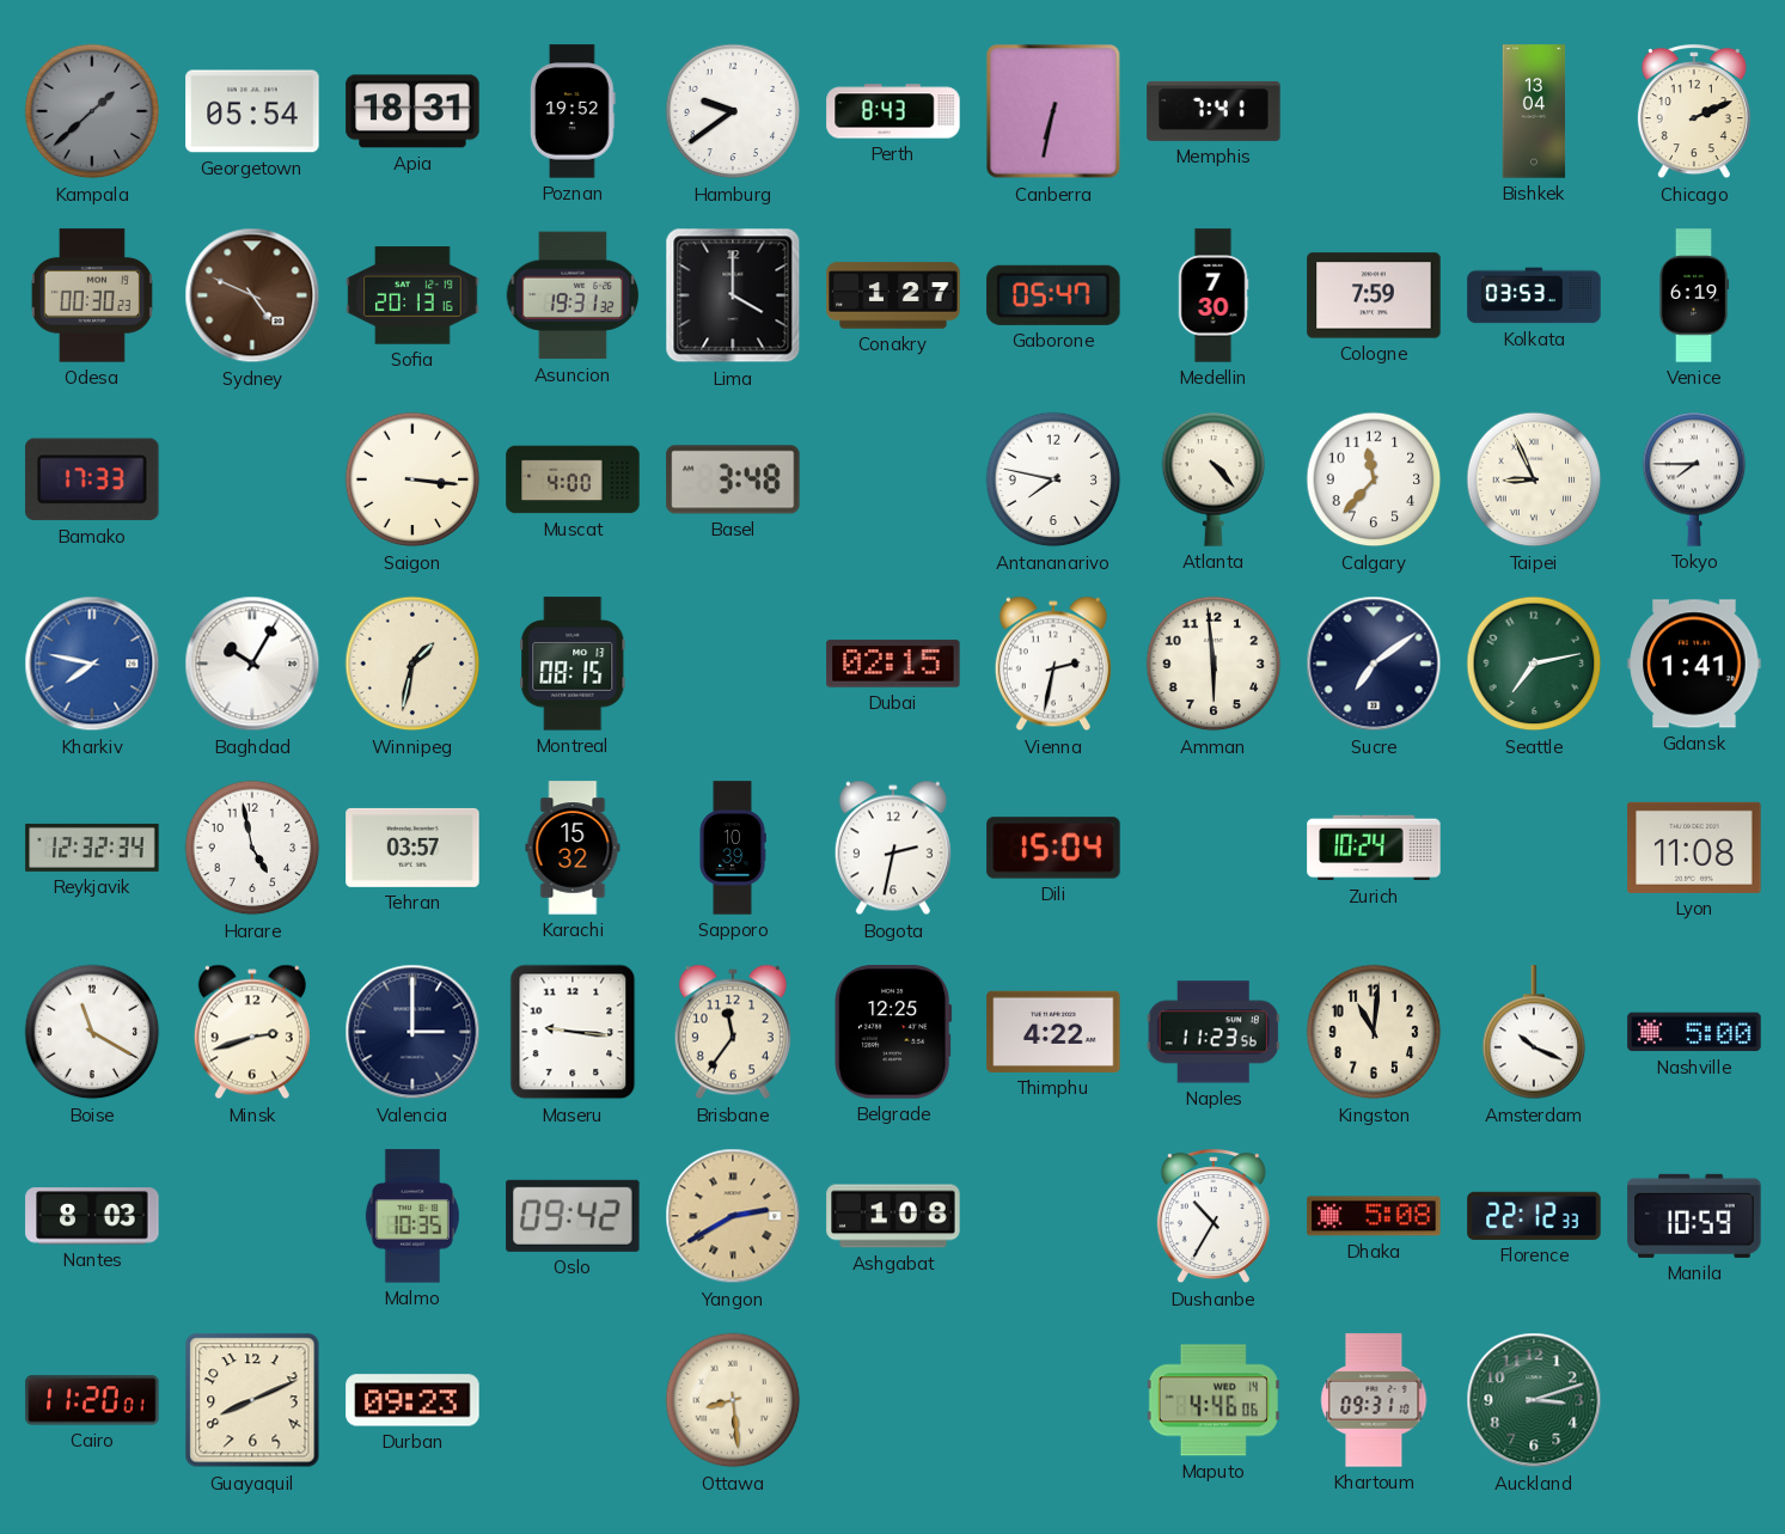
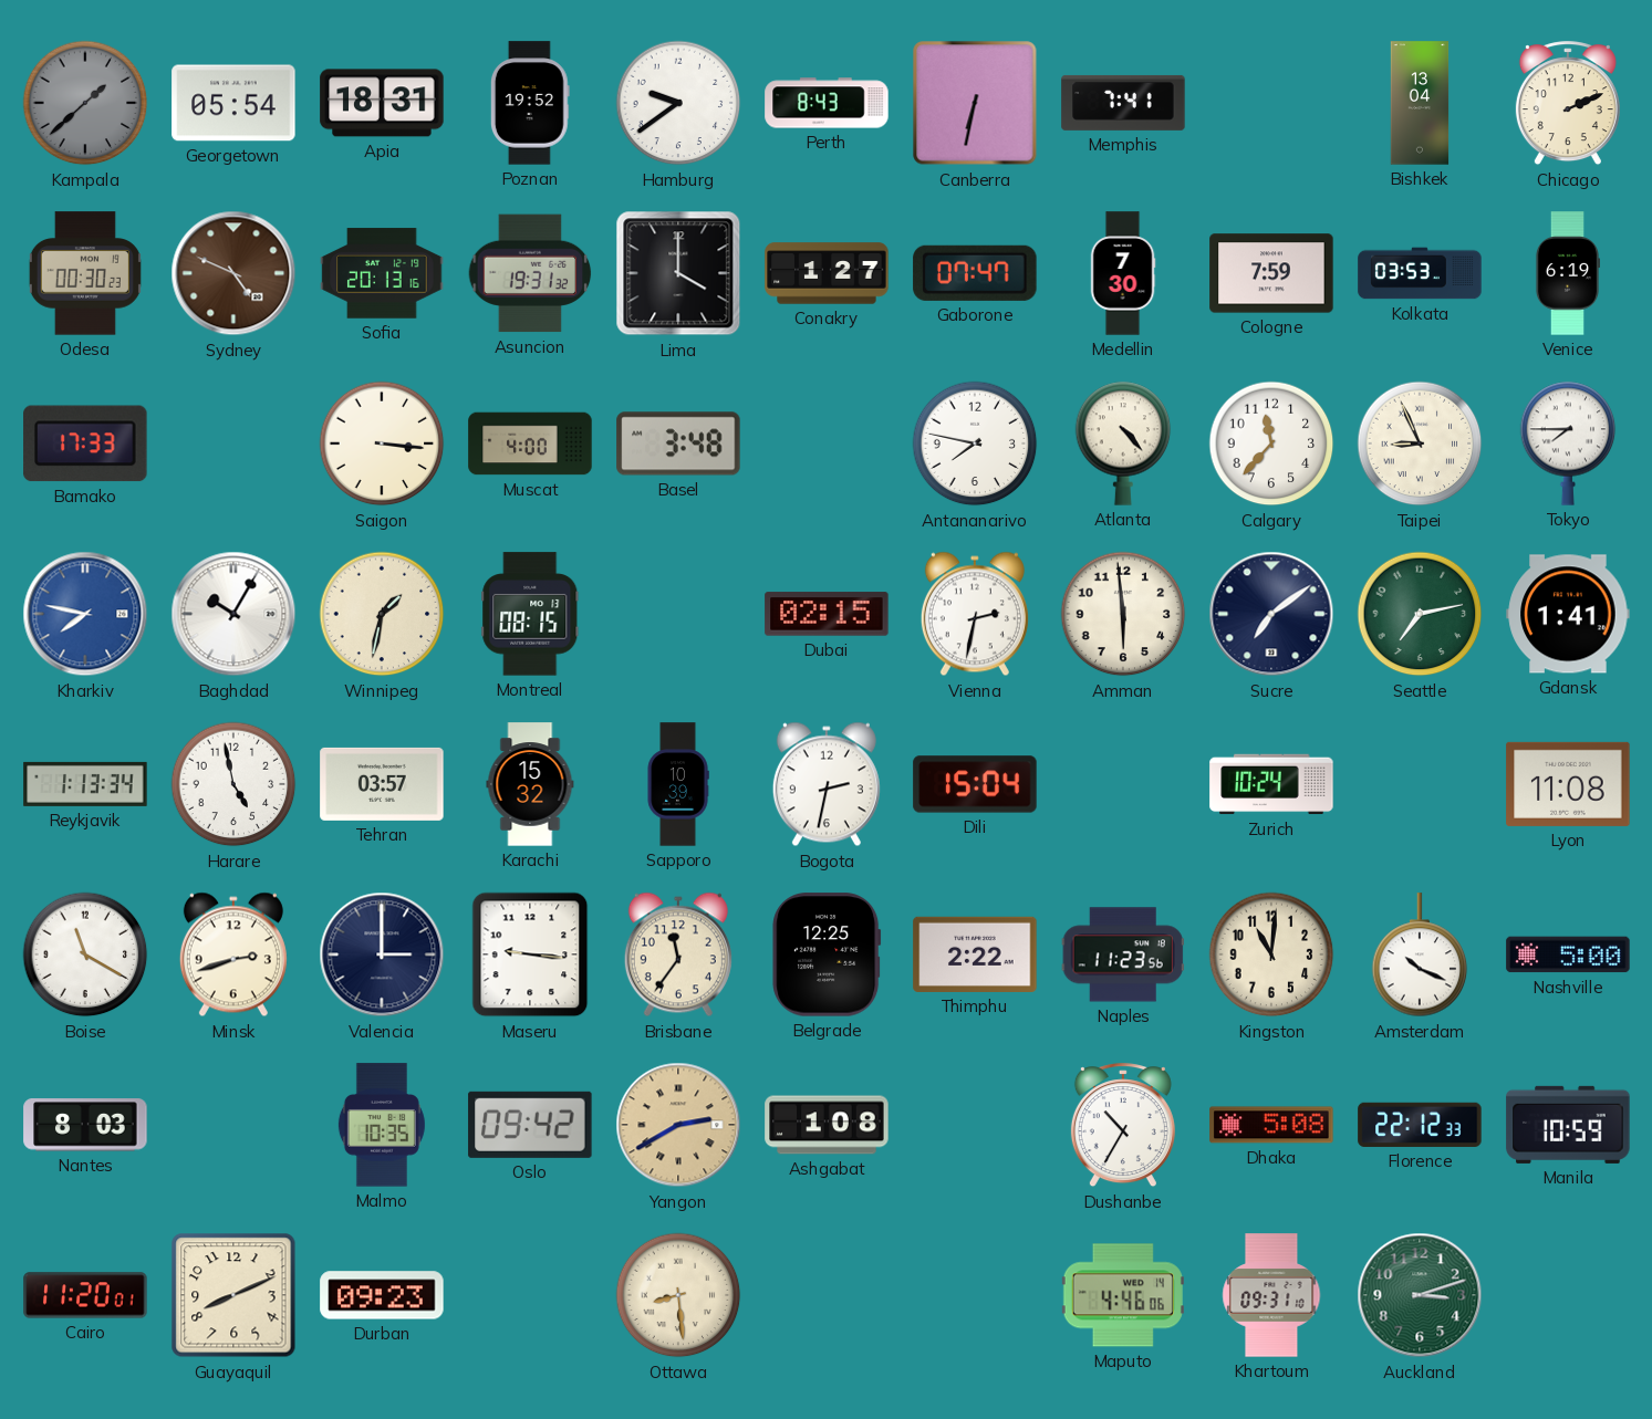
Gaborone: 05:47 -> 07:47 (975, 273)
Reykjavik: 12:32 -> 1:13 (85, 784)
Thimphu: 4:22 -> 2:22 (975, 954)
